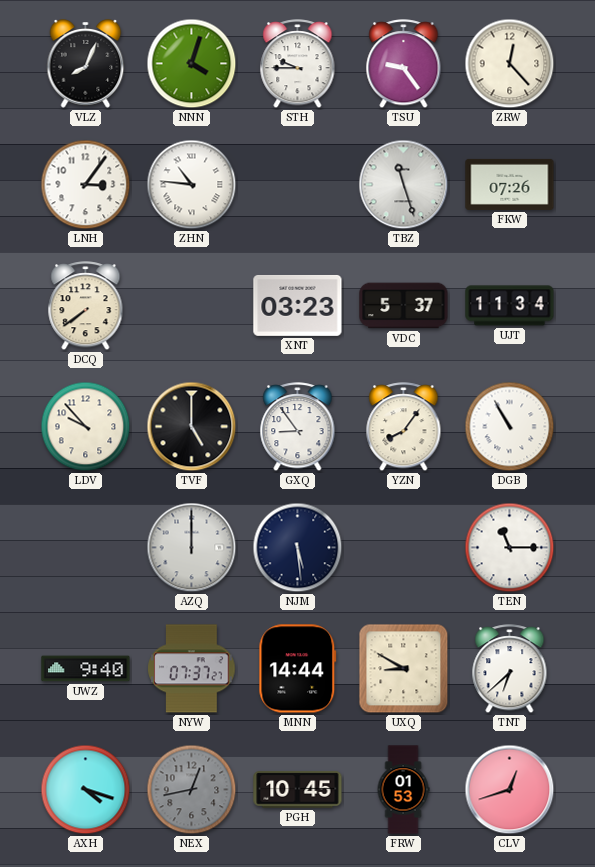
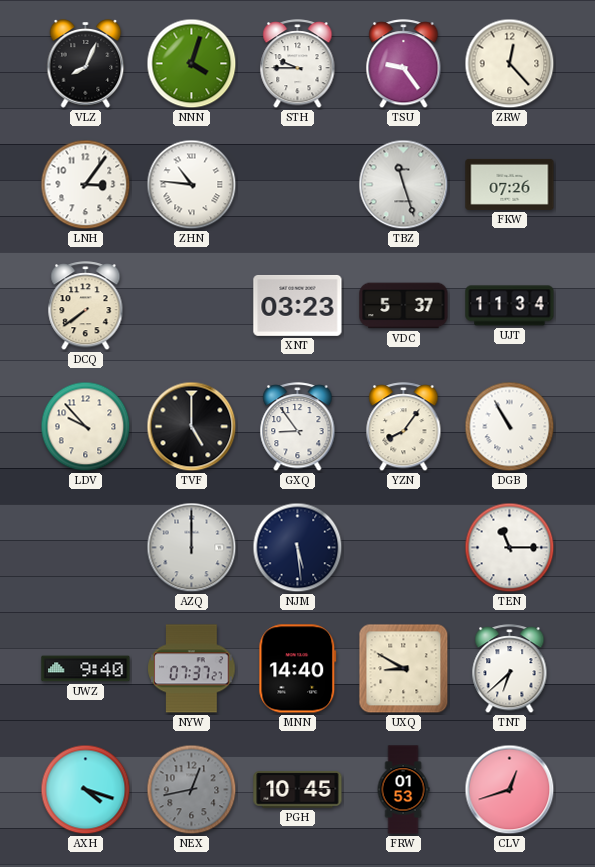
MNN: 14:44 -> 14:40 (298, 669)
